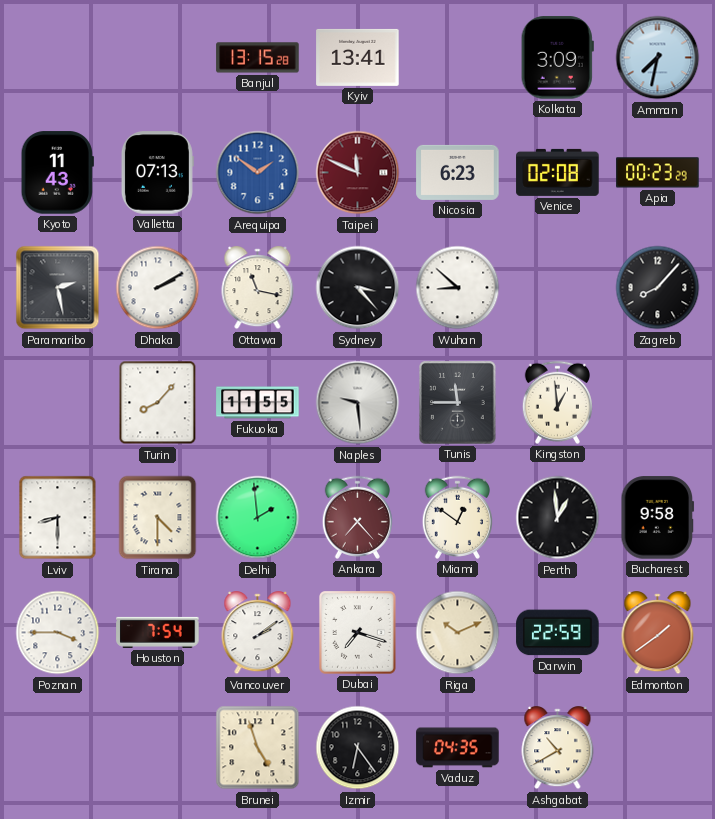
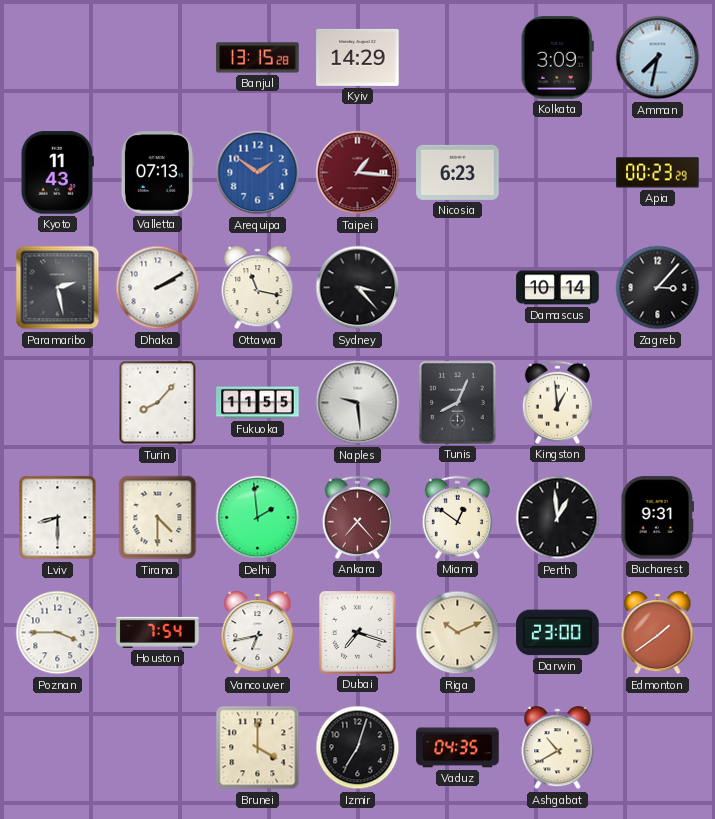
Kyiv: 13:41 -> 14:29 (358, 57)
Taipei: 11:49 -> 1:16 (358, 173)
Venice: 02:08 -> none (558, 172)
Wuhan: 8:52 -> none (458, 288)
Damascus: none -> 10:14 (558, 288)
Zagreb: 8:07 -> 3:07 (658, 288)
Tunis: 11:45 -> 8:04 (458, 403)
Bucharest: 9:58 -> 9:31 (658, 518)
Vancouver: 2:09 -> 6:43 (258, 633)
Darwin: 22:59 -> 23:00 (558, 633)
Brunei: 4:57 -> 4:00 (258, 748)
Izmir: 6:24 -> 7:03 (358, 748)
